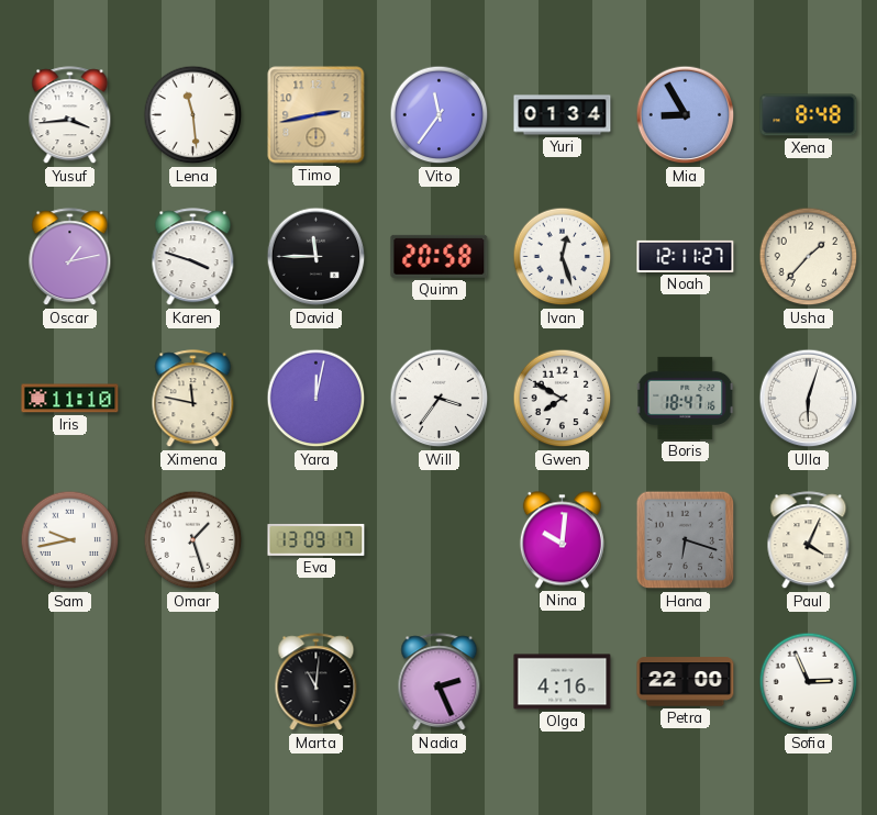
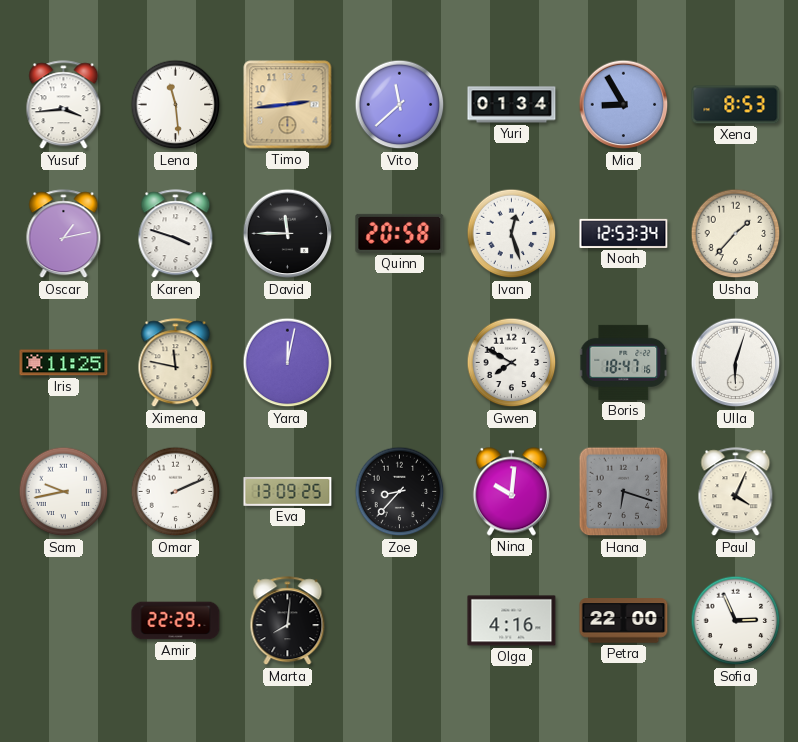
Timo: 2:43 -> 2:44 (288, 105)
Vito: 11:36 -> 11:38 (400, 105)
Xena: 8:48 -> 8:53 (736, 105)
Noah: 12:11 -> 12:53 (624, 233)
Iris: 11:10 -> 11:25 (64, 363)
Will: 3:36 -> none (440, 399)
Omar: 1:27 -> 2:11 (176, 492)
Eva: 13:09:17 -> 13:09:25 (288, 491)
Zoe: none -> 8:37 (400, 492)
Amir: none -> 22:29 (176, 621)
Marta: 11:01 -> 8:01 (288, 621)
Nadia: 2:26 -> none (440, 682)
